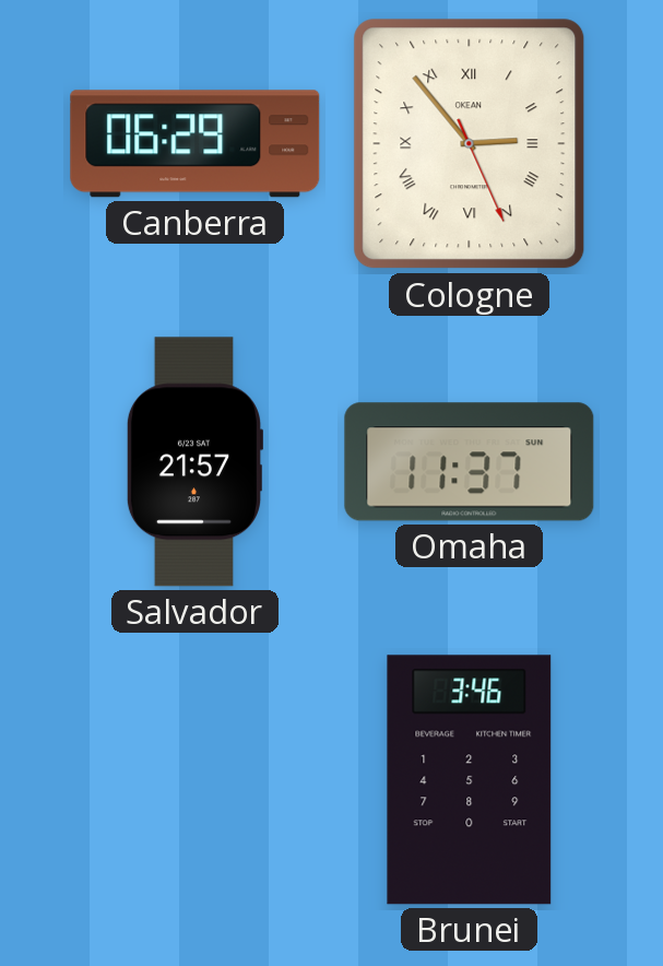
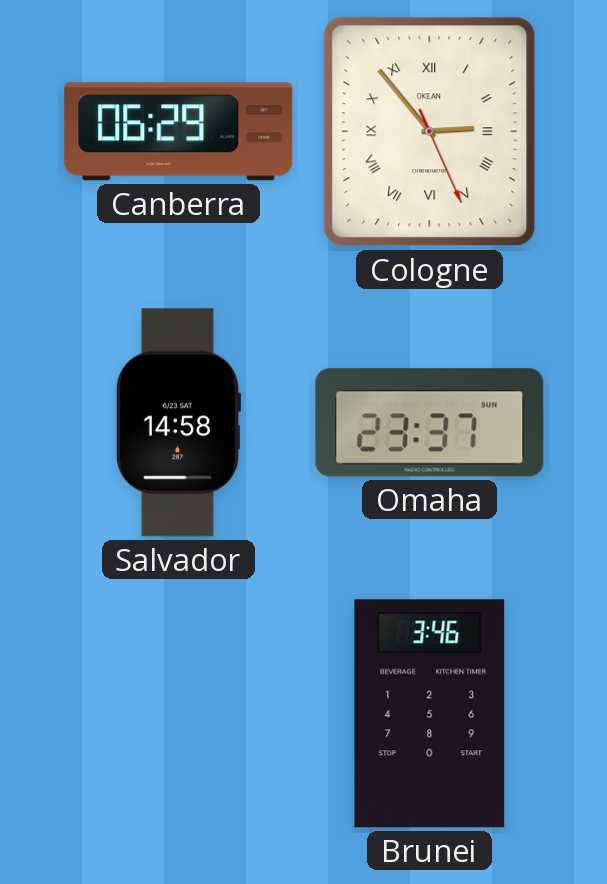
Salvador: 21:57 -> 14:58 (177, 423)
Omaha: 11:37 -> 23:37 (430, 423)
